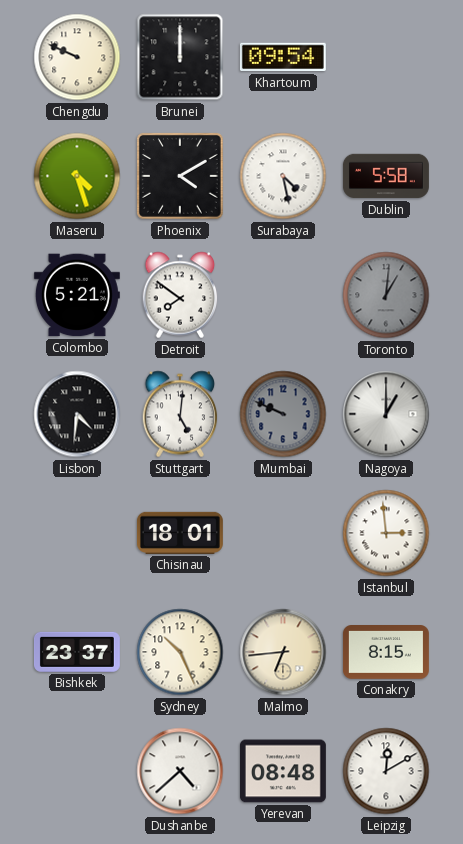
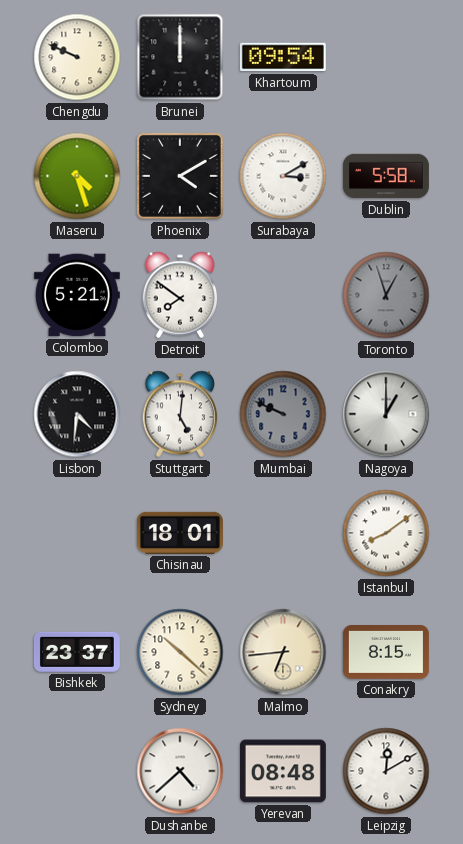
Surabaya: 4:28 -> 3:10 (283, 176)
Toronto: 1:01 -> 12:57 (386, 295)
Istanbul: 2:59 -> 8:09 (386, 533)
Sydney: 10:26 -> 10:22 (180, 652)
